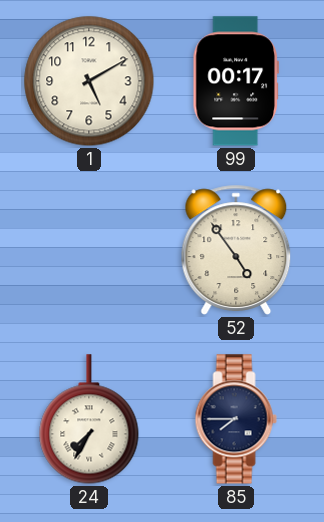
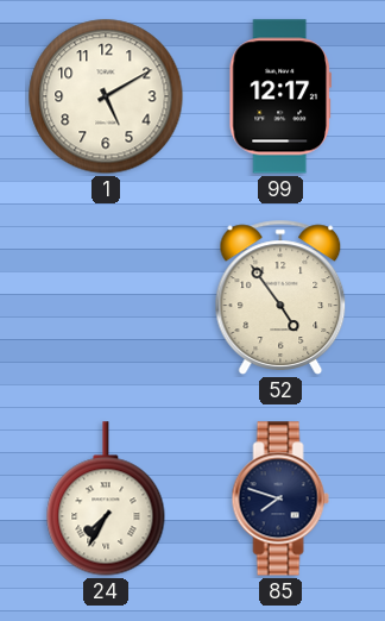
99: 00:17 -> 12:17 (279, 96)
85: 7:45 -> 7:48 (280, 498)
